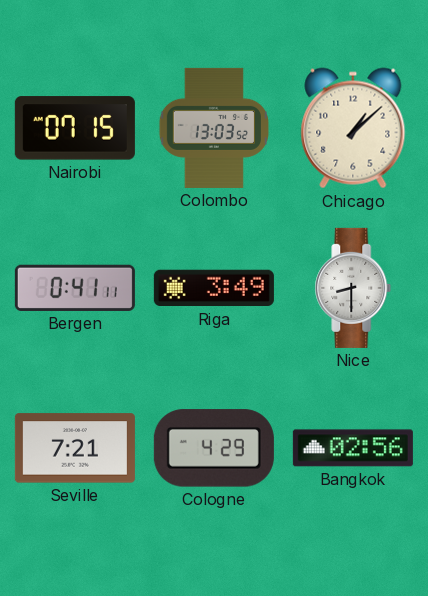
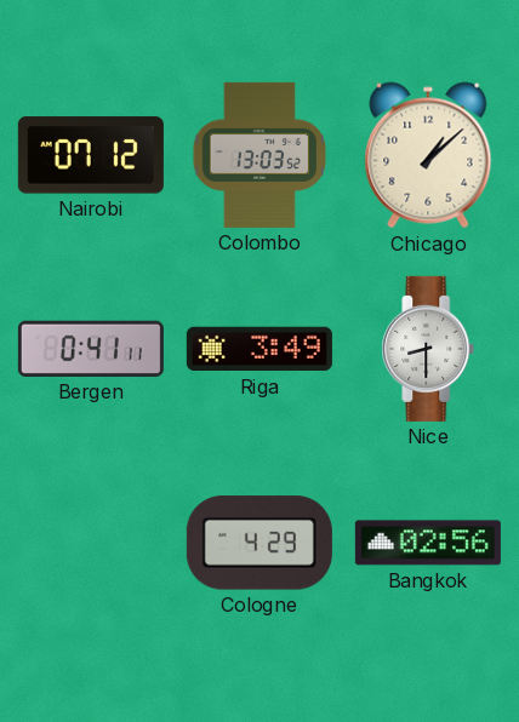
Nairobi: 07:15 -> 07:12 (91, 155)
Seville: 7:21 -> none (75, 448)
